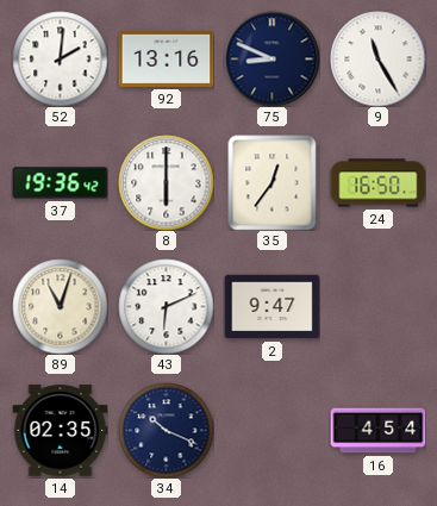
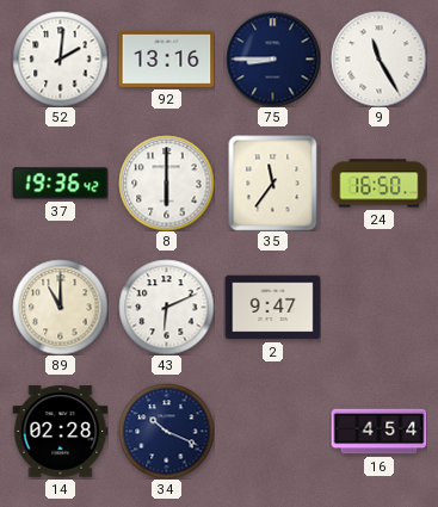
75: 8:49 -> 8:45 (272, 58)
35: 12:36 -> 11:36 (273, 183)
89: 11:03 -> 11:00 (60, 307)
14: 02:35 -> 02:28 (60, 432)
